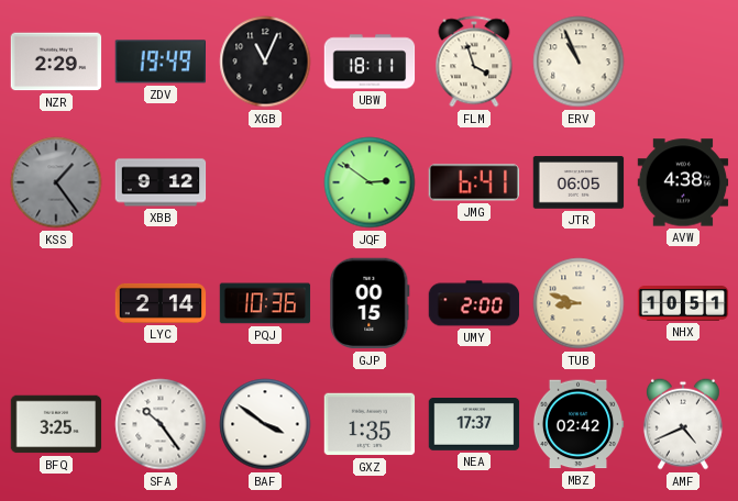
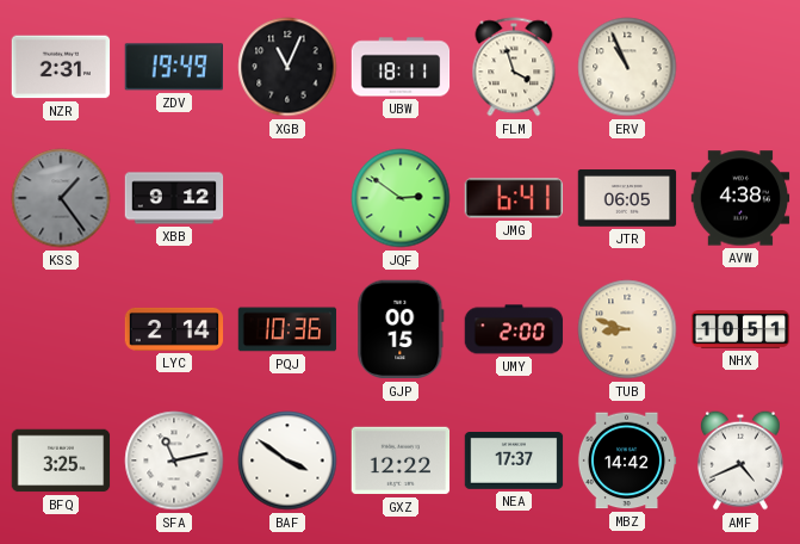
NZR: 2:29 -> 2:31 (61, 67)
SFA: 10:24 -> 11:13 (174, 460)
GXZ: 1:35 -> 12:22 (401, 460)
MBZ: 02:42 -> 14:42 (627, 460)
